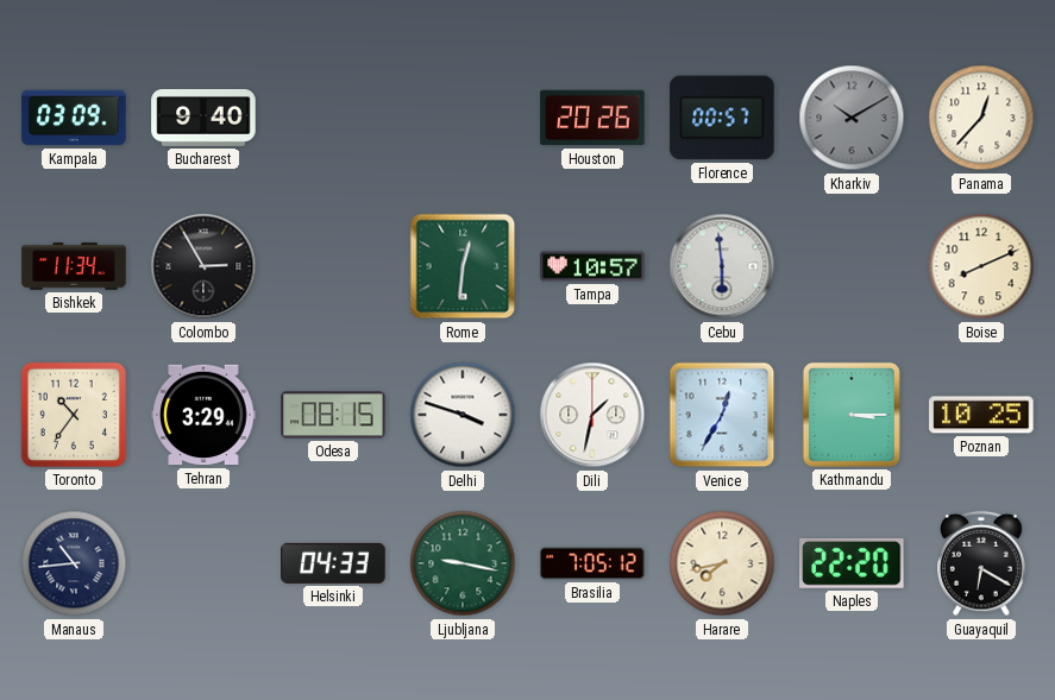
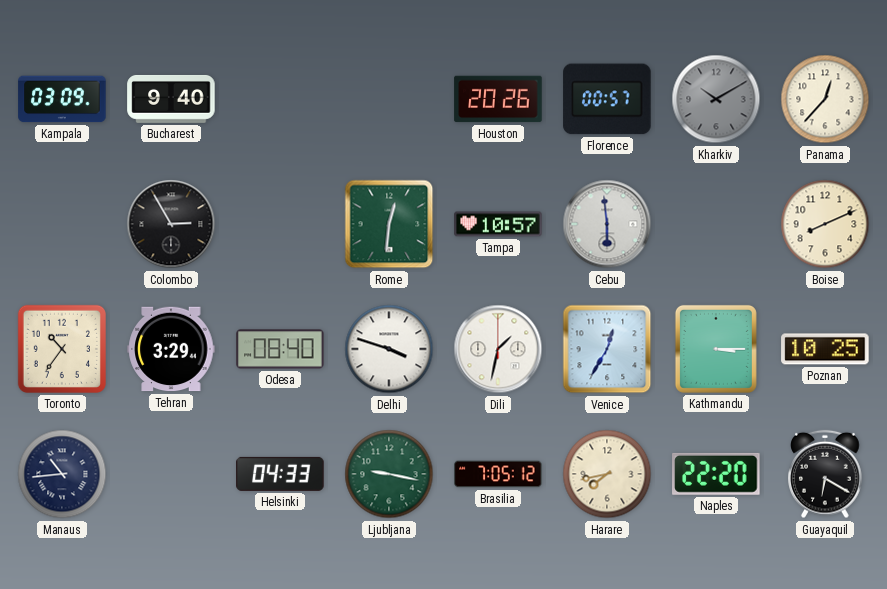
Bishkek: 11:34 -> none (74, 266)
Odesa: 08:15 -> 08:40 (280, 349)
